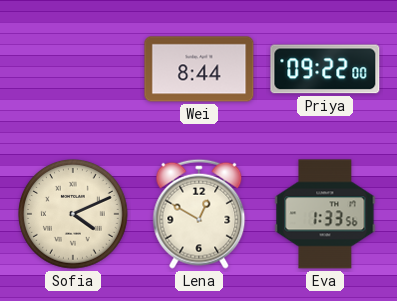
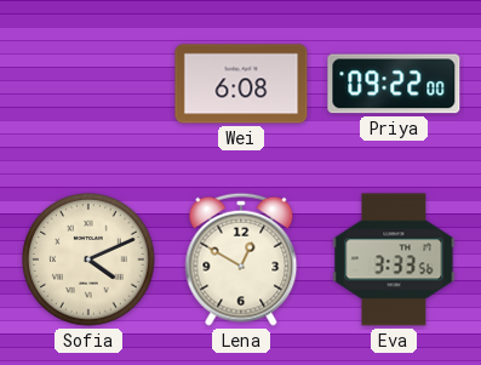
Wei: 8:44 -> 6:08 (241, 84)
Eva: 1:33 -> 3:33 (394, 260)
